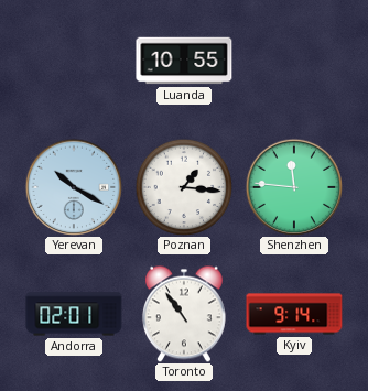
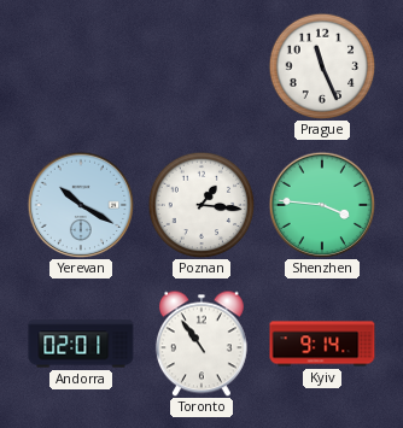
Luanda: 10:55 -> none (184, 61)
Prague: none -> 11:26 (322, 66)
Shenzhen: 11:46 -> 3:46 (322, 205)
